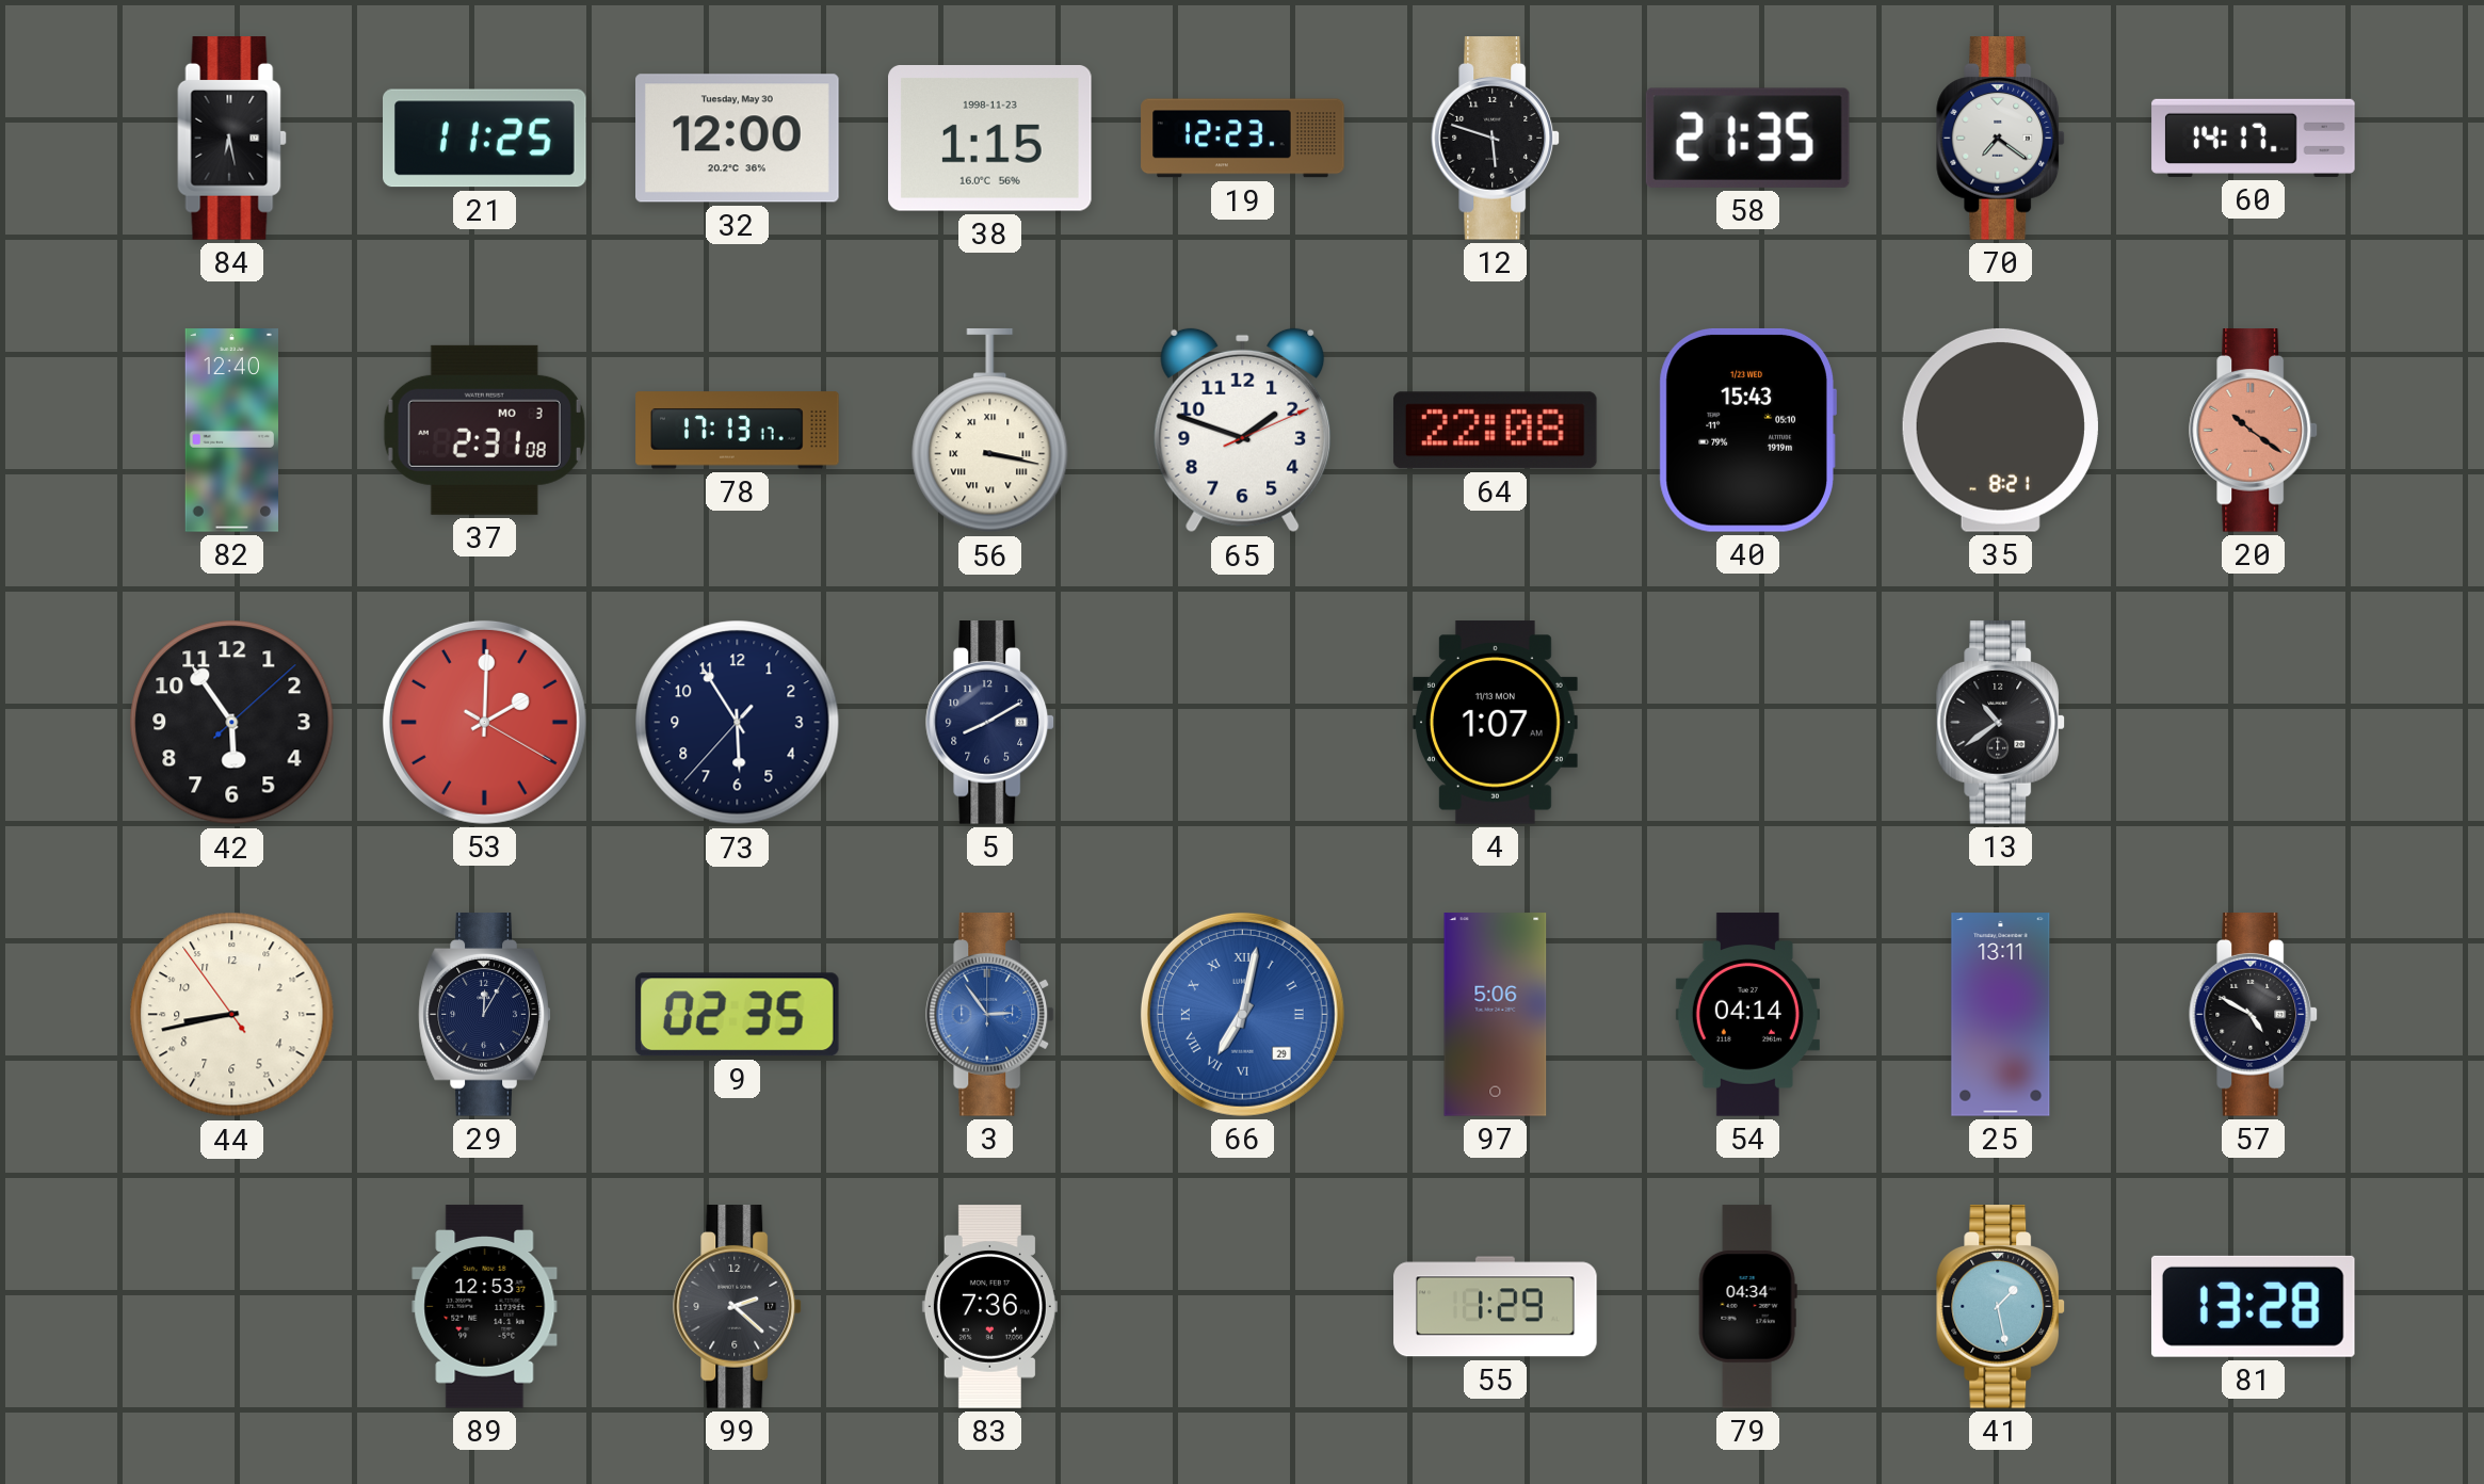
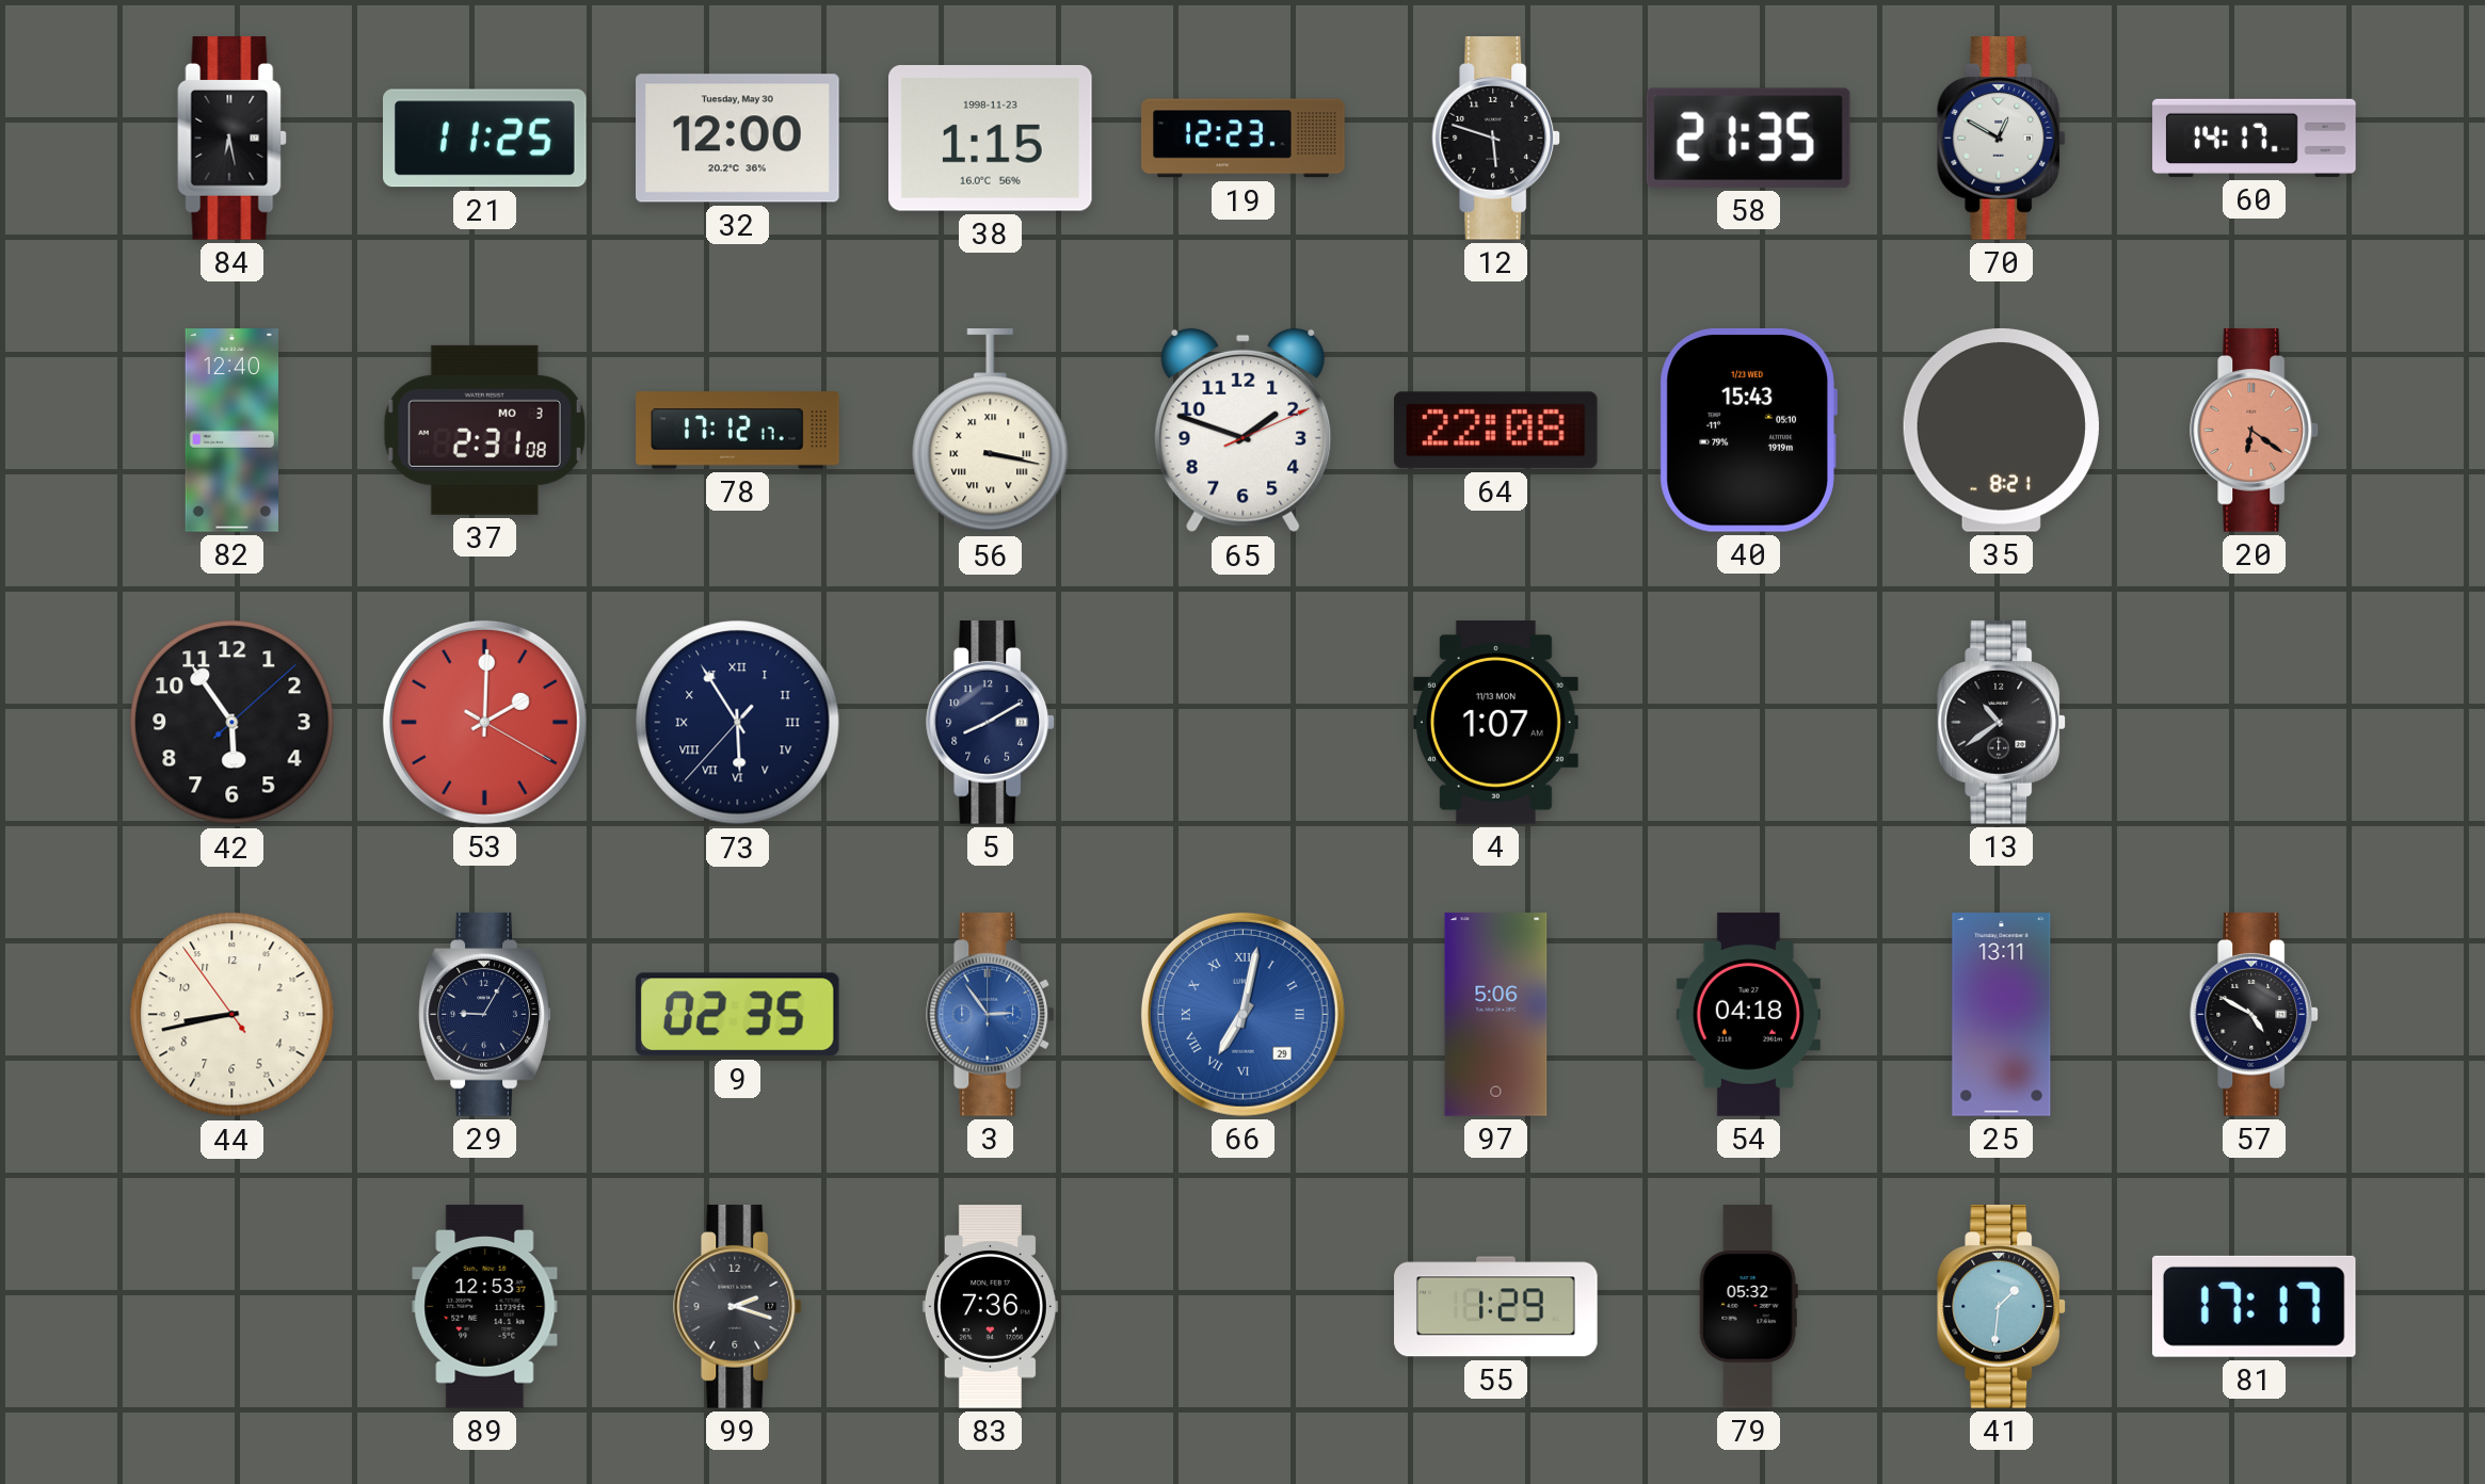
70: 7:21 -> 12:50 (2002, 139)
78: 17:13 -> 17:12 (738, 431)
20: 10:21 -> 6:21 (2255, 431)
73 numerals: Arabic -> Roman (738, 723)
29: 12:05 -> 9:05 (485, 1015)
54: 04:14 -> 04:18 (1748, 1015)
99: 2:22 -> 2:18 (738, 1307)
79: 04:34 -> 05:32 (1748, 1307)
41: 1:28 -> 1:31 (2002, 1307)
81: 13:28 -> 17:17 (2254, 1306)
